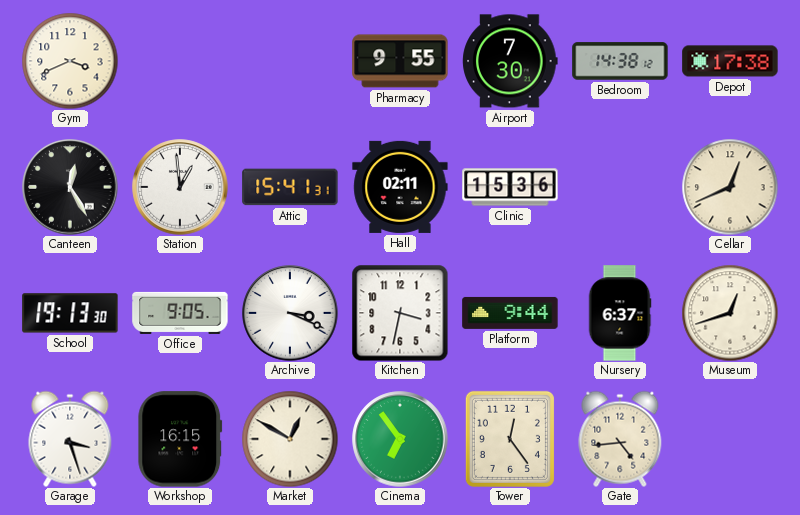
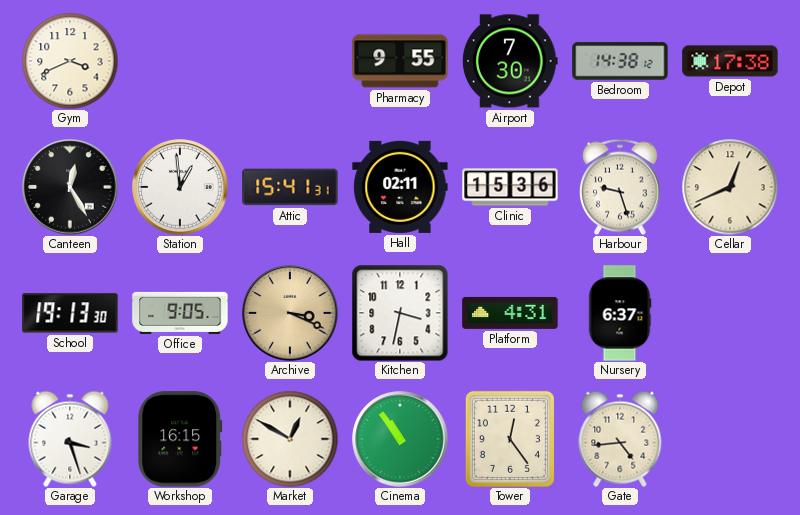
Harbour: none -> 9:27 (621, 187)
Archive dial: white -> champagne (290, 313)
Platform: 9:44 -> 4:31 (510, 313)
Museum: 12:42 -> none (730, 313)
Cinema: 6:54 -> 10:54 (400, 439)
